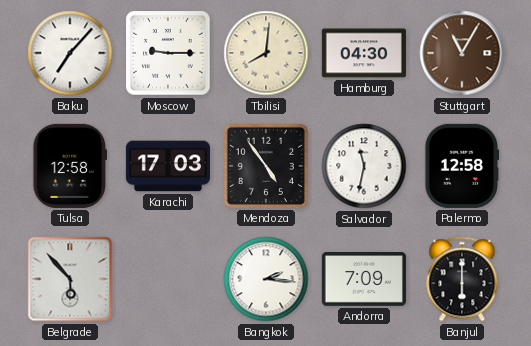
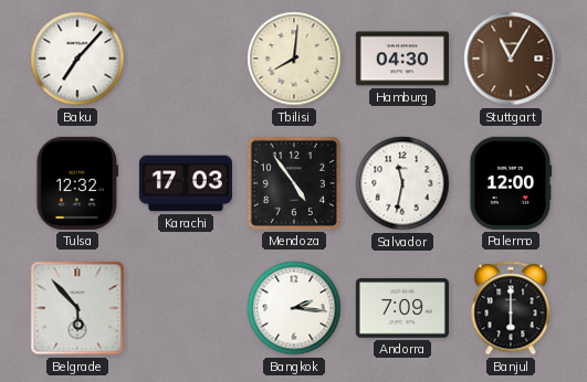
Moscow: 9:15 -> none (168, 53)
Tulsa: 12:58 -> 12:32 (76, 183)
Palermo: 12:58 -> 12:00 (511, 183)
